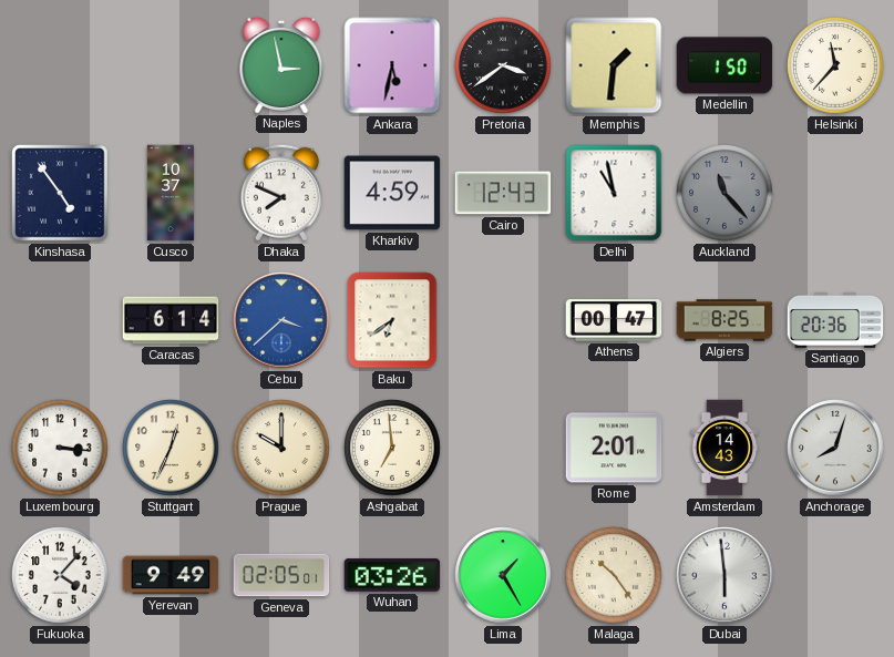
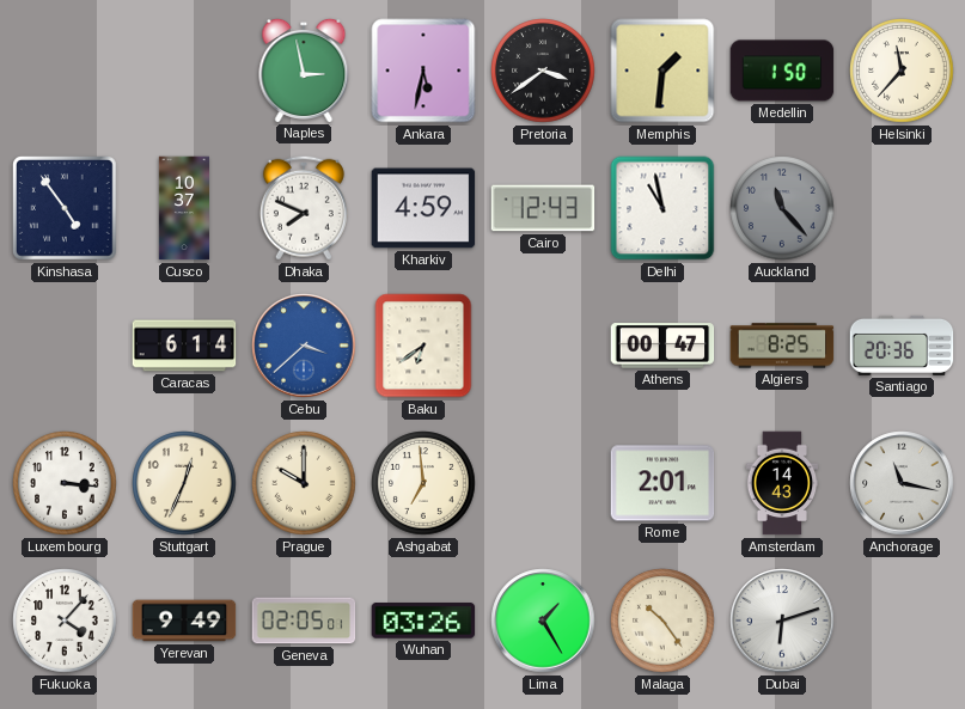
Anchorage: 8:03 -> 11:17 (902, 483)
Dubai: 5:59 -> 6:12 (782, 621)
